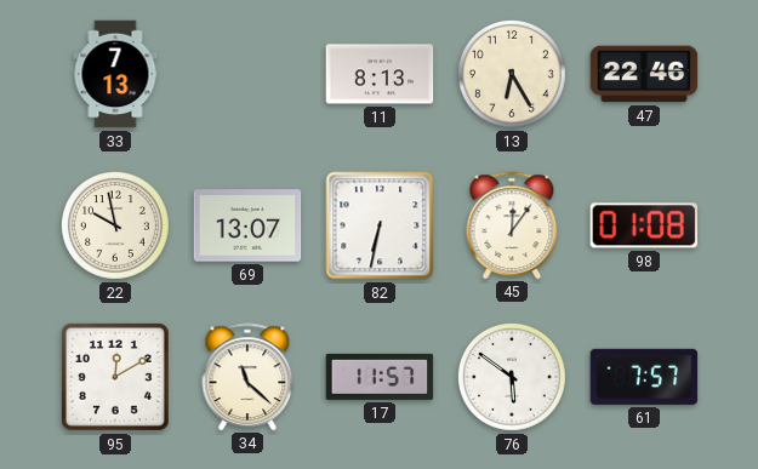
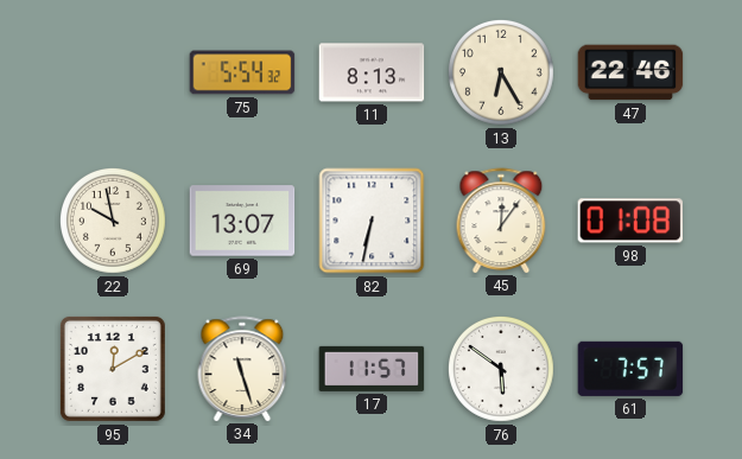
33: 7:13 -> none (115, 74)
75: none -> 5:54 (242, 72)
34: 11:22 -> 11:27 (242, 369)
